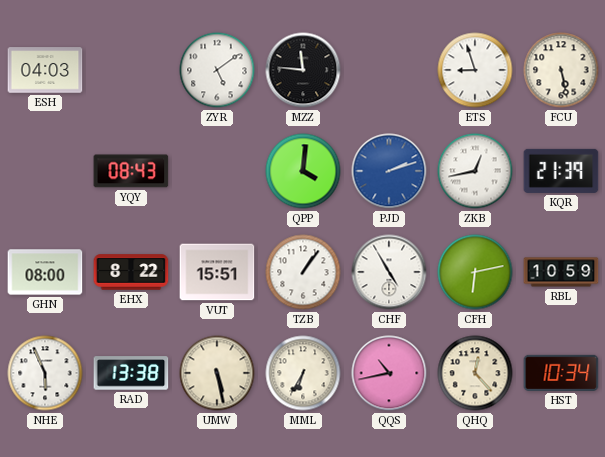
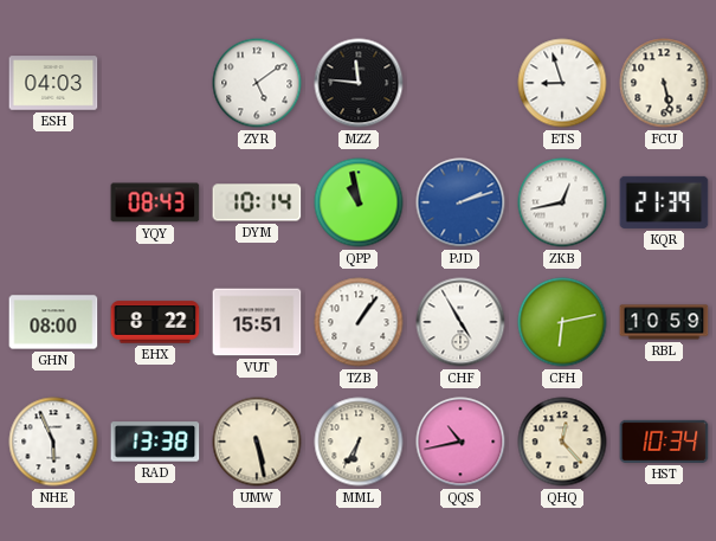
DYM: none -> 10:14 (257, 202)
QPP: 4:01 -> 10:58 (359, 202)
